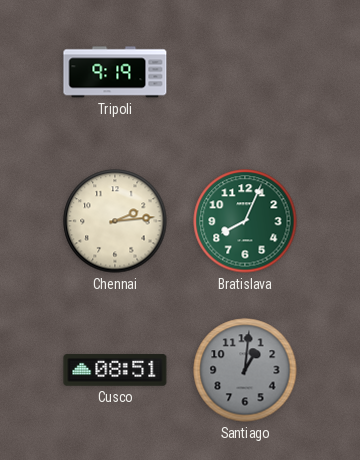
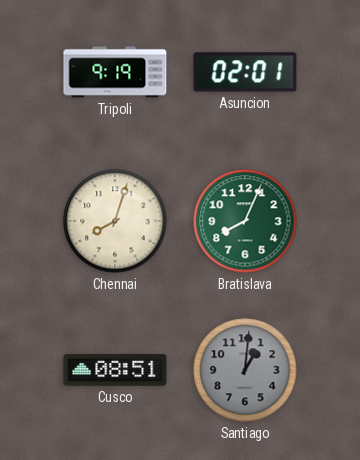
Asuncion: none -> 02:01 (245, 72)
Chennai: 2:14 -> 8:03 (115, 221)
